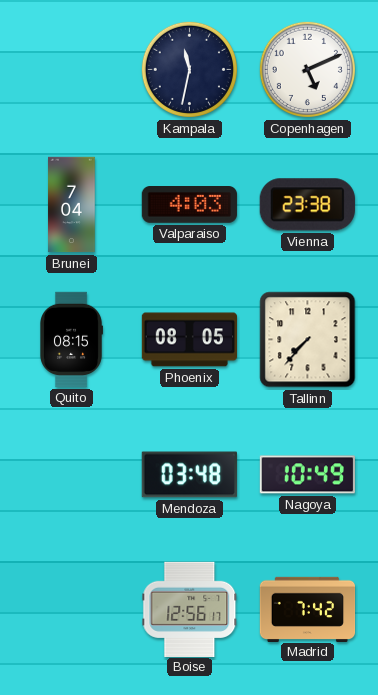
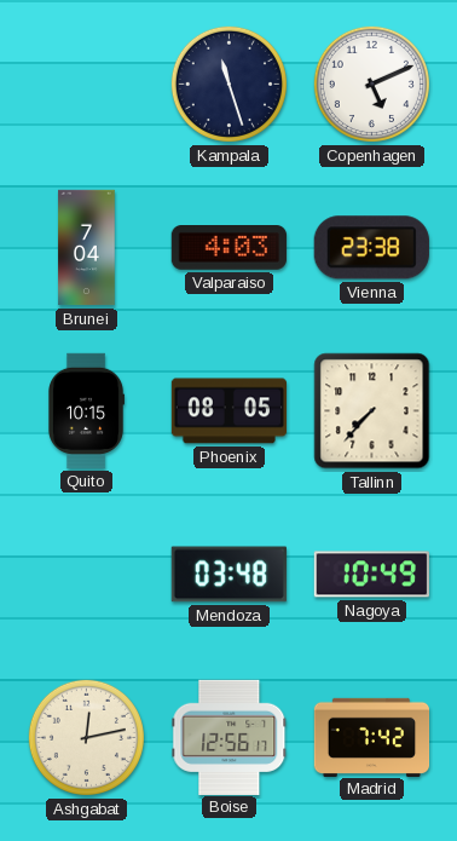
Kampala: 11:32 -> 11:27 (228, 83)
Quito: 08:15 -> 10:15 (87, 411)
Ashgabat: none -> 12:13 (86, 737)
